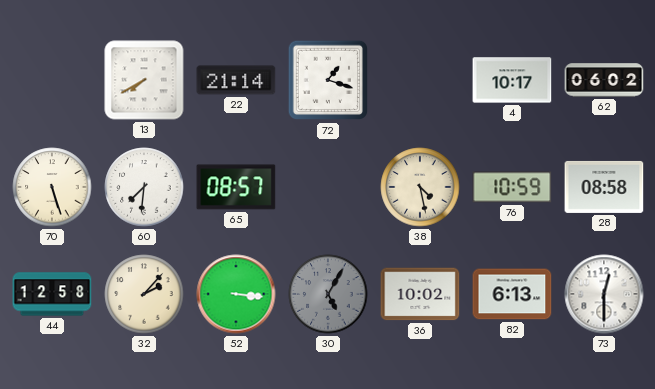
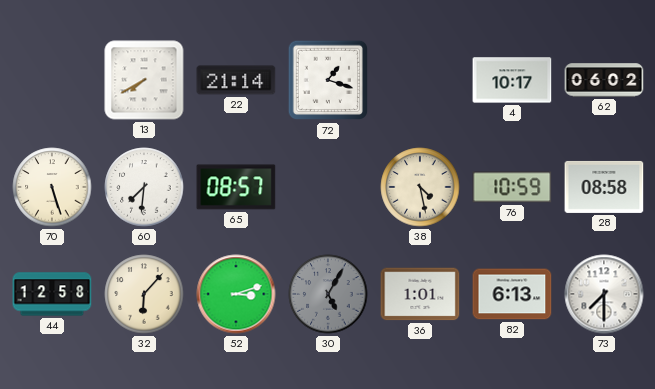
32: 2:07 -> 6:07 (144, 294)
52: 3:16 -> 3:12 (236, 294)
36: 10:02 -> 1:01 (420, 294)
73: 12:30 -> 7:30 (604, 294)
